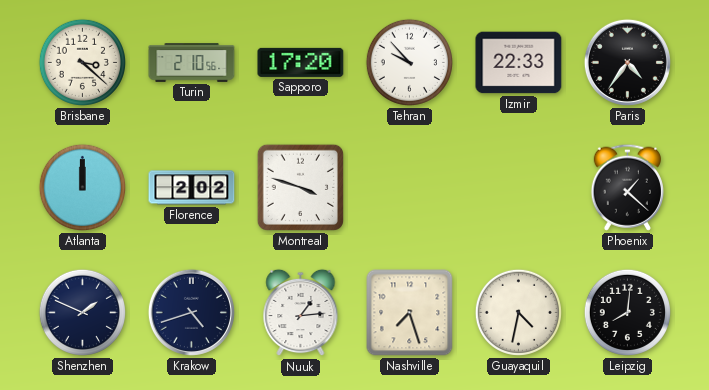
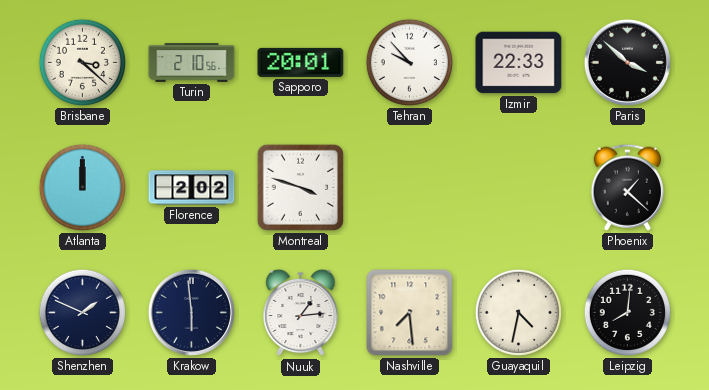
Sapporo: 17:20 -> 20:01 (301, 62)
Paris: 4:36 -> 3:52 (627, 62)
Krakow: 4:42 -> 5:59 (191, 312)
Nashville: 7:27 -> 7:29 (410, 313)
